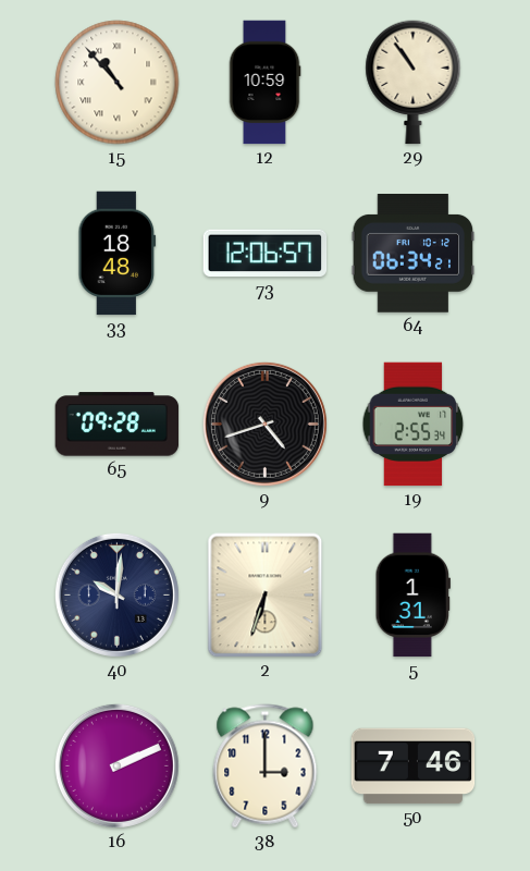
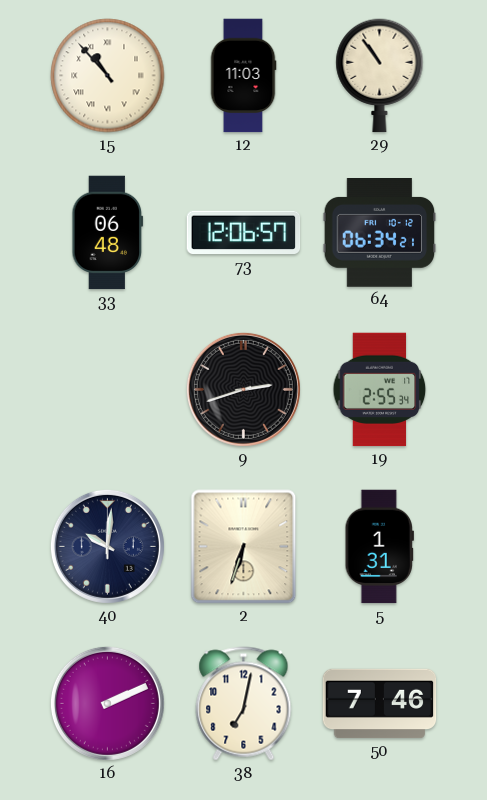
12: 10:59 -> 11:03 (243, 76)
33: 18:48 -> 06:48 (108, 233)
65: 09:28 -> none (118, 425)
9: 4:42 -> 2:42 (243, 389)
38: 3:00 -> 7:02 (244, 704)
